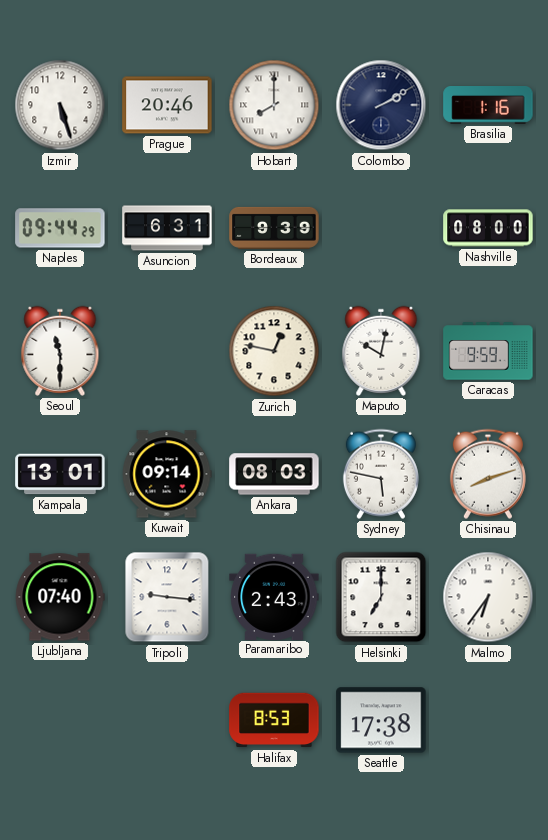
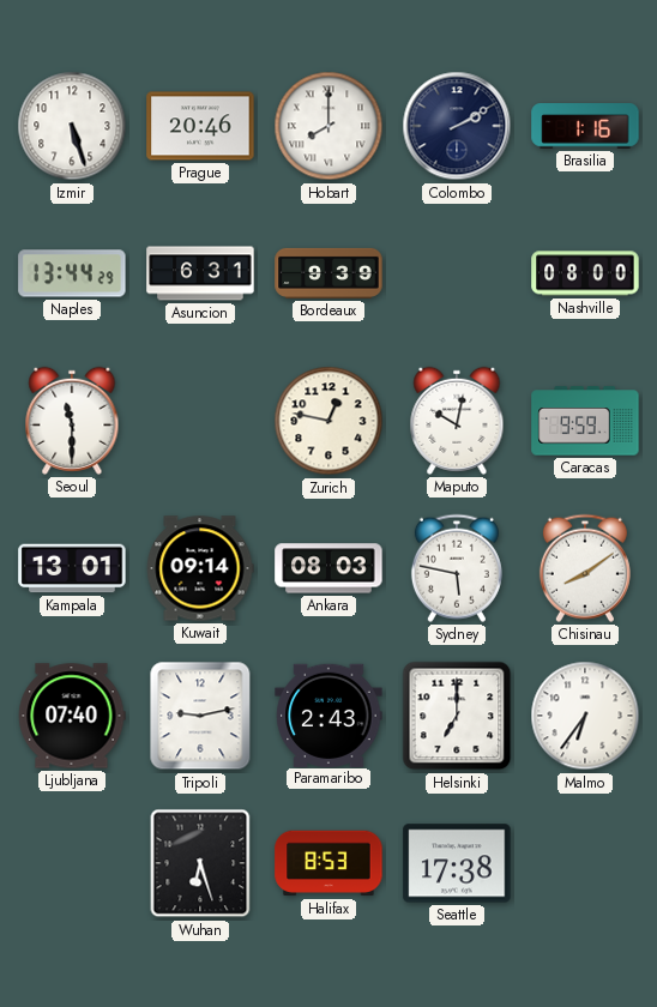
Naples: 09:44 -> 13:44 (72, 273)
Chisinau: 8:12 -> 8:09 (585, 568)
Tripoli: 9:16 -> 9:13 (200, 716)
Wuhan: none -> 6:27 (200, 863)
